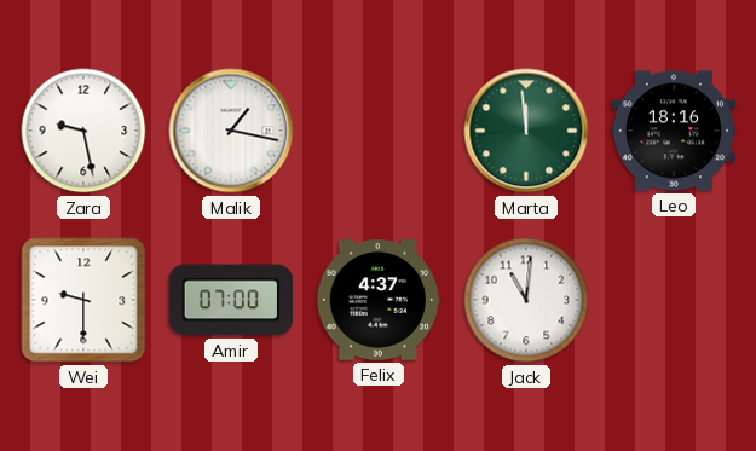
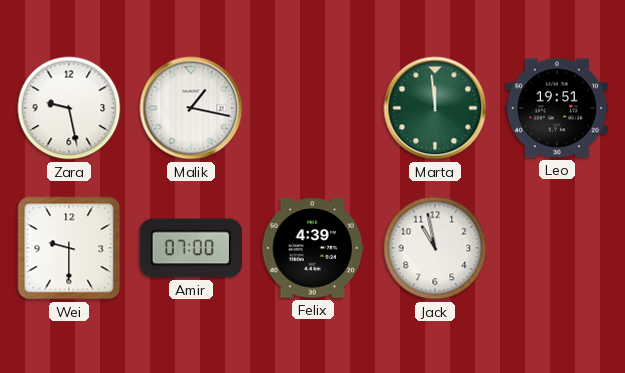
Leo: 18:16 -> 19:51 (556, 108)
Felix: 4:37 -> 4:39 (312, 248)
Jack: 11:01 -> 10:58 (435, 248)
